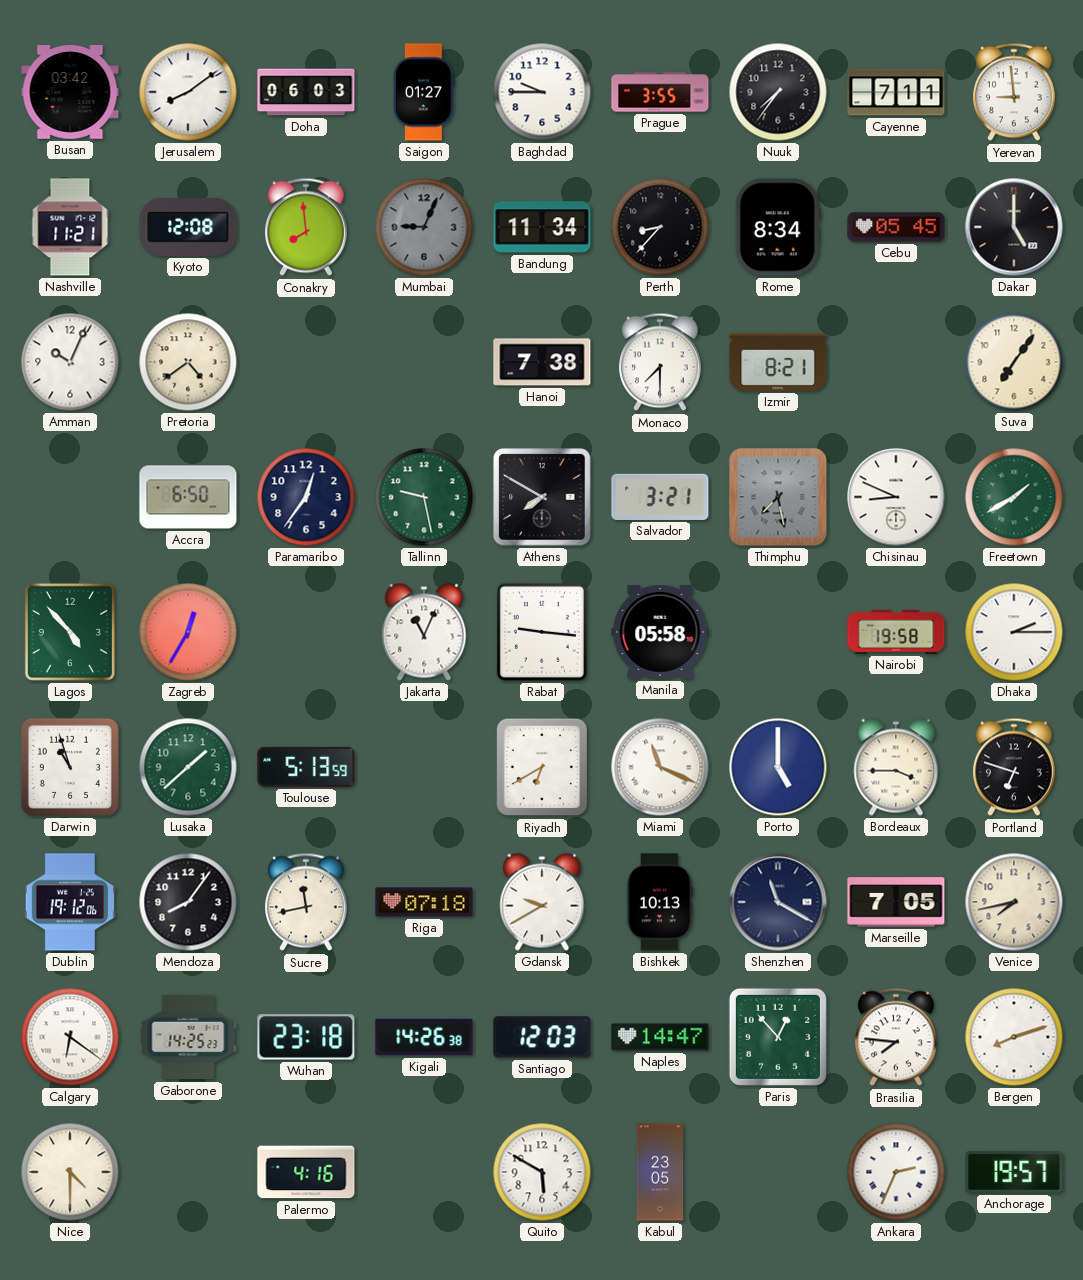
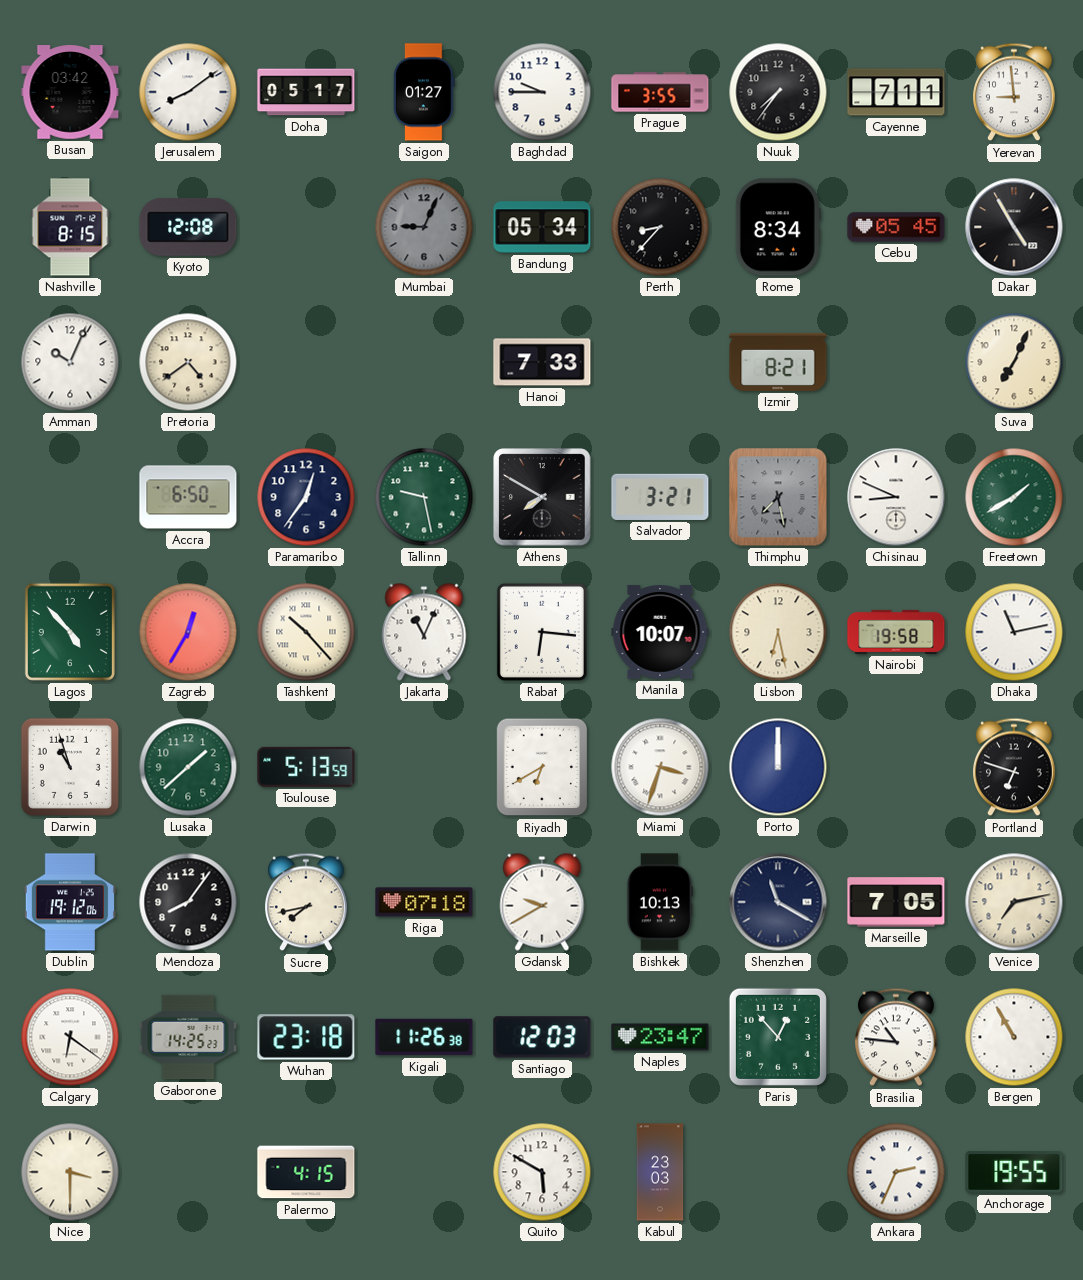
Doha: 06:03 -> 05:17 (306, 92)
Nashville: 11:21 -> 8:15 (70, 227)
Conakry: 7:59 -> none (307, 227)
Bandung: 11:34 -> 05:34 (542, 227)
Dakar: 5:00 -> 4:55 (1014, 227)
Hanoi: 7:38 -> 7:33 (542, 362)
Monaco: 7:30 -> none (661, 362)
Suva: 7:06 -> 7:04 (1014, 362)
Tashkent: none -> 10:23 (306, 632)
Rabat: 9:16 -> 6:16 (542, 632)
Manila: 05:58 -> 10:07 (660, 632)
Lisbon: none -> 6:28 (778, 632)
Dhaka: 2:15 -> 11:13 (1014, 632)
Miami: 11:19 -> 3:33 (660, 767)
Porto: 5:00 -> 12:00 (778, 767)
Bordeaux: 3:45 -> none (896, 767)
Sucre: 11:43 -> 7:43 (307, 902)
Venice: 7:43 -> 7:13 (1014, 902)
Kigali: 14:26 -> 11:26 (424, 1037)
Naples: 14:47 -> 23:47 (660, 1037)
Brasilia: 7:46 -> 10:46 (897, 1037)
Bergen: 8:12 -> 10:55 (1014, 1037)
Nice: 4:30 -> 3:30 (70, 1172)
Palermo: 4:16 -> 4:15 (306, 1172)
Kabul: 23:05 -> 23:03 (660, 1172)
Anchorage: 19:57 -> 19:55 (1014, 1172)
